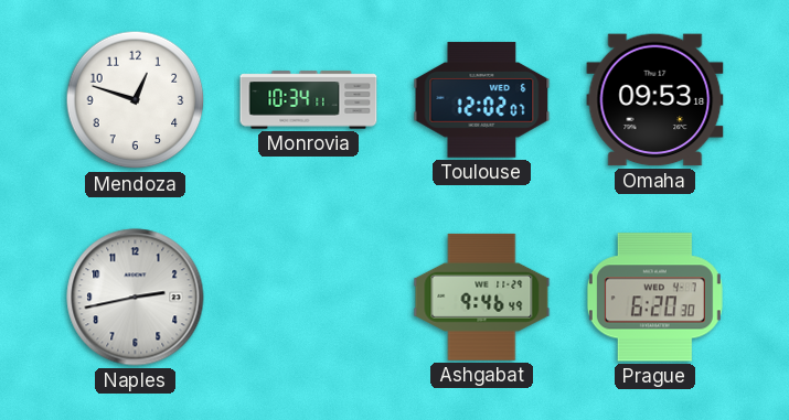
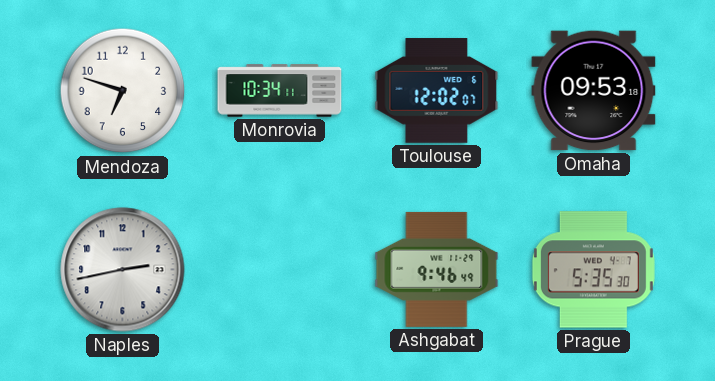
Mendoza: 12:48 -> 6:48 (123, 91)
Prague: 6:20 -> 5:35 (593, 270)
